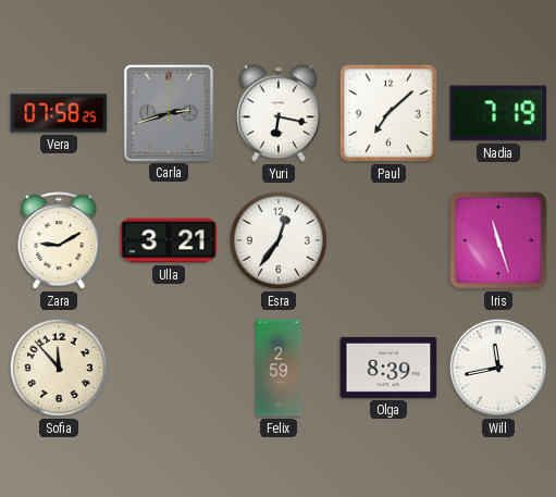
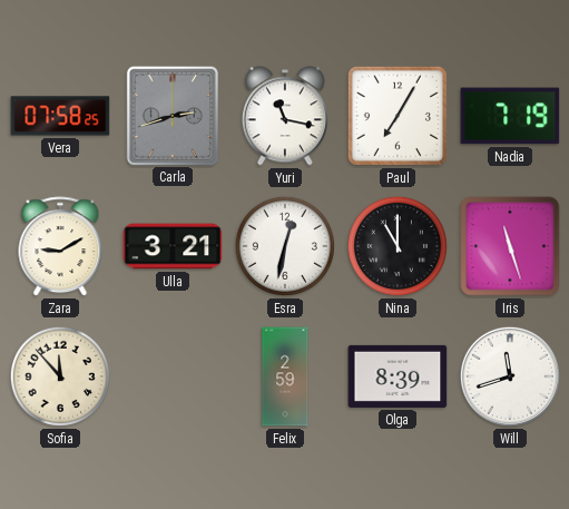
Yuri: 6:17 -> 11:17 (285, 116)
Paul: 7:08 -> 7:05 (398, 116)
Esra: 12:36 -> 12:32 (285, 246)
Nina: none -> 11:00 (398, 246)
Will: 11:43 -> 11:42 (510, 376)
